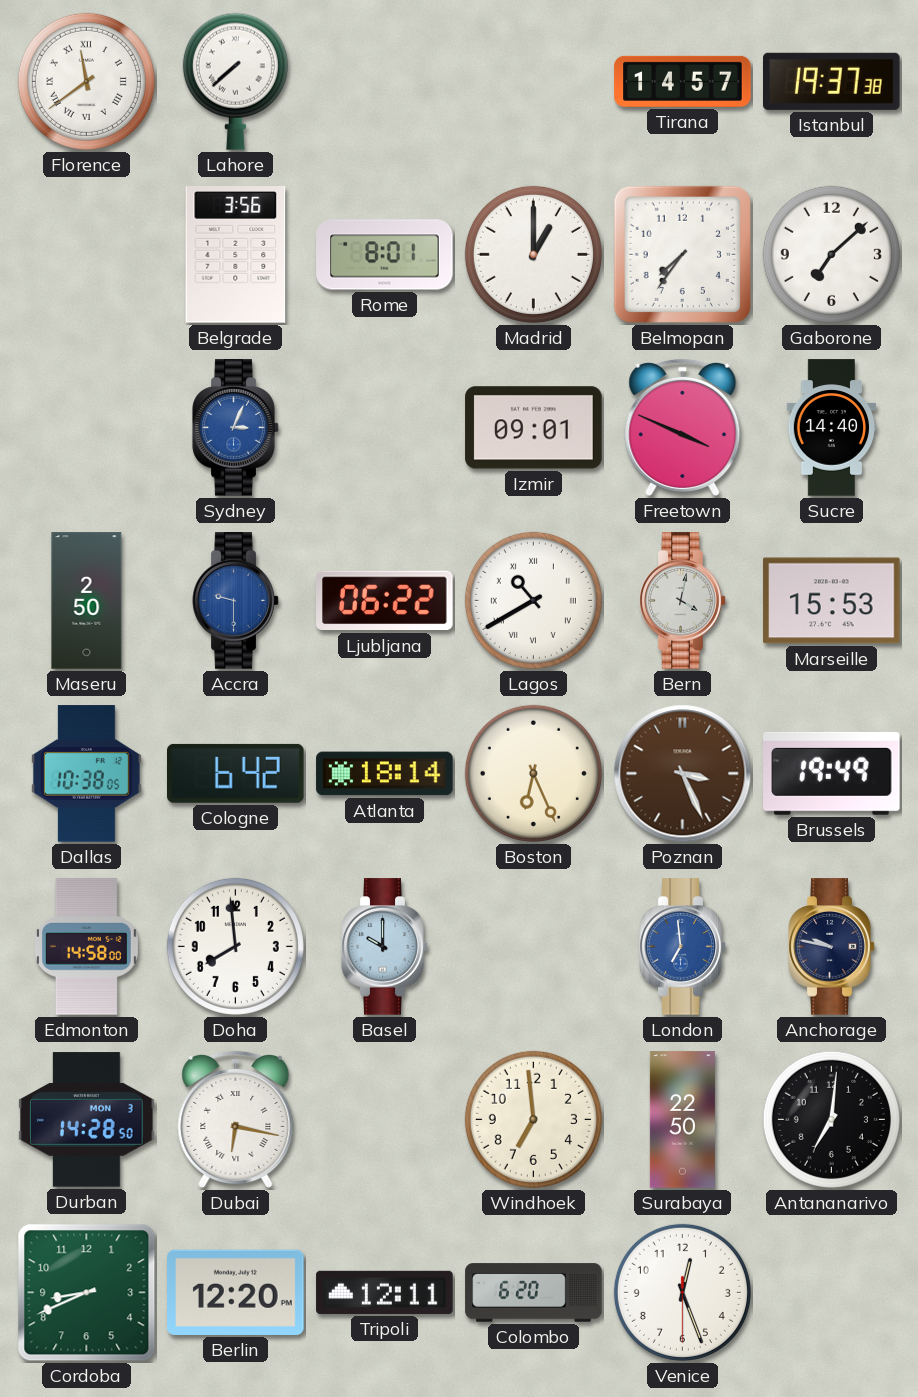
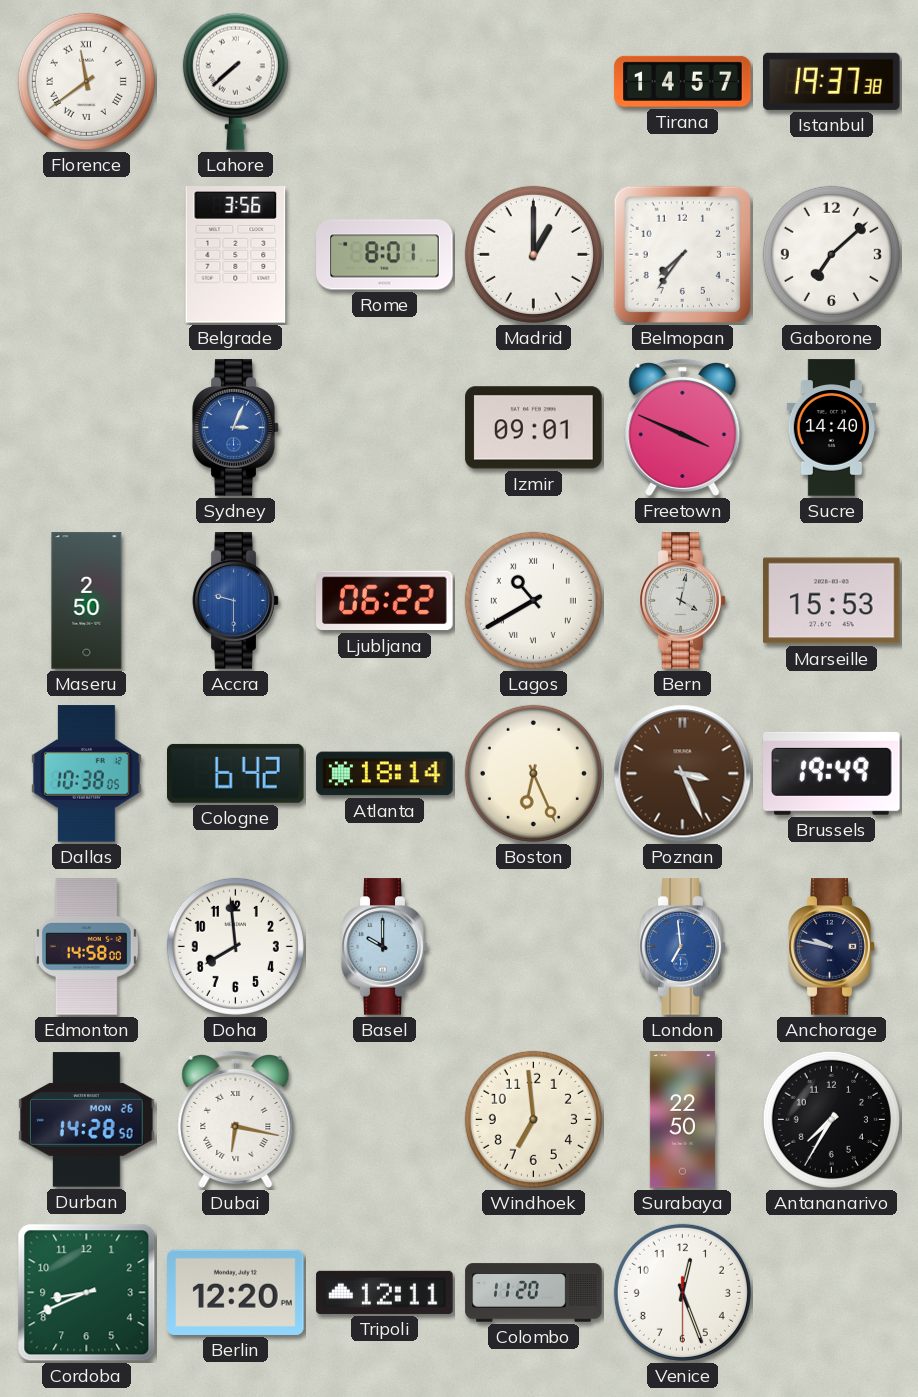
Durban date: MON 3 -> MON 26 (87, 1120)
Antananarivo: 7:01 -> 7:35 (831, 1119)
Colombo: 6:20 -> 11:20 (534, 1293)
